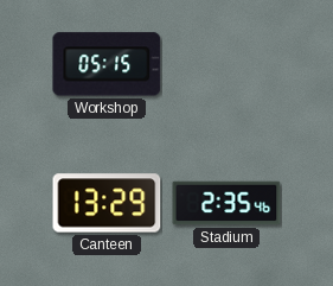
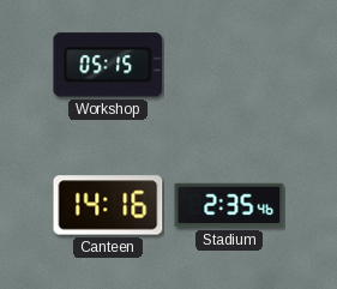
Canteen: 13:29 -> 14:16 (108, 205)
